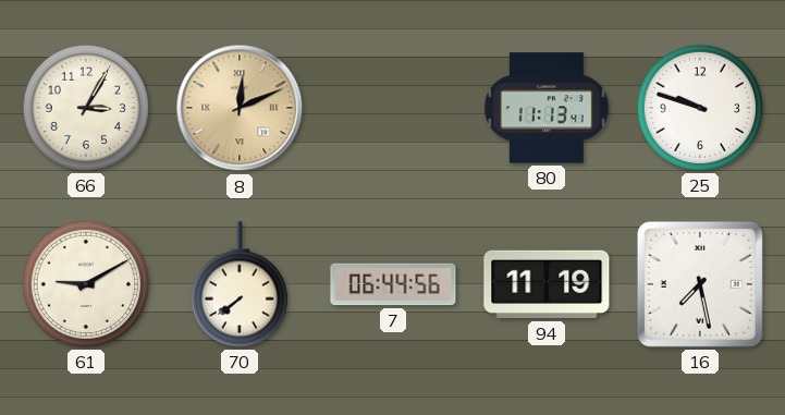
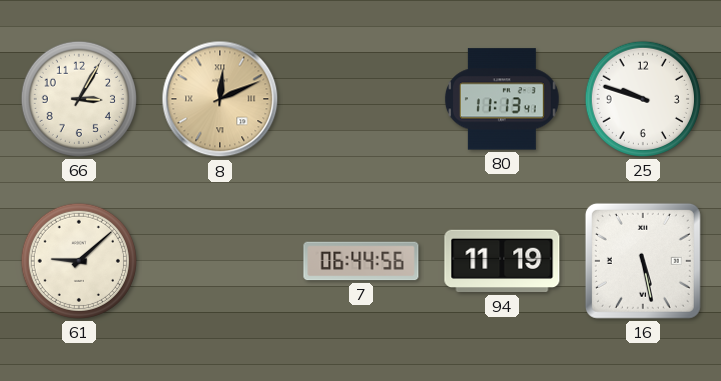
61: 9:10 -> 9:08 (79, 261)
70: 7:39 -> none (240, 284)
16: 7:28 -> 5:28 (643, 261)
